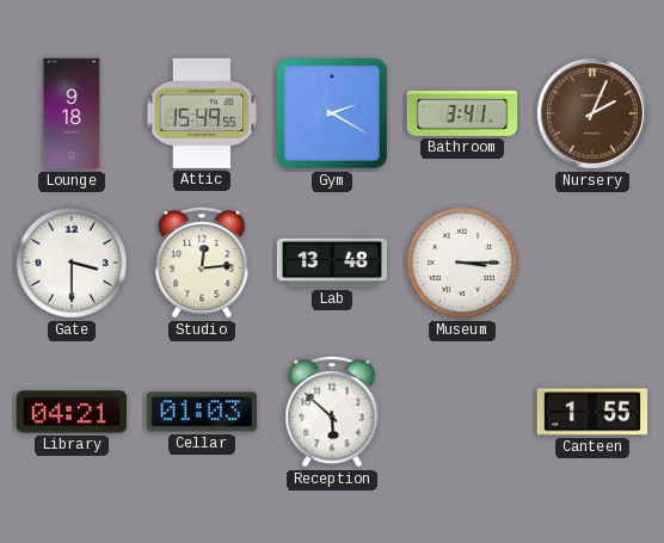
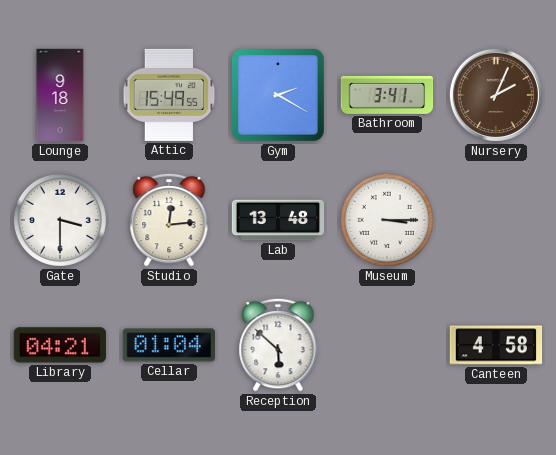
Cellar: 01:03 -> 01:04 (168, 345)
Canteen: 1:55 -> 4:58 (496, 345)
